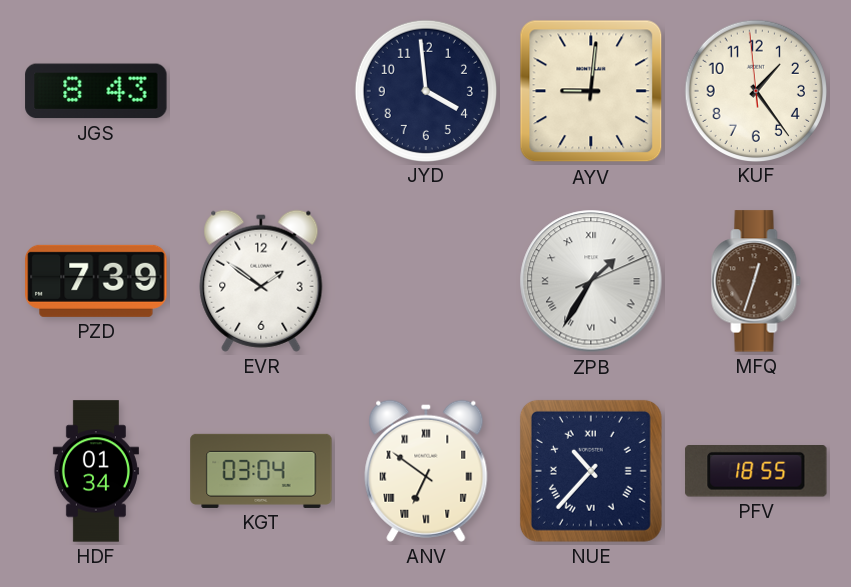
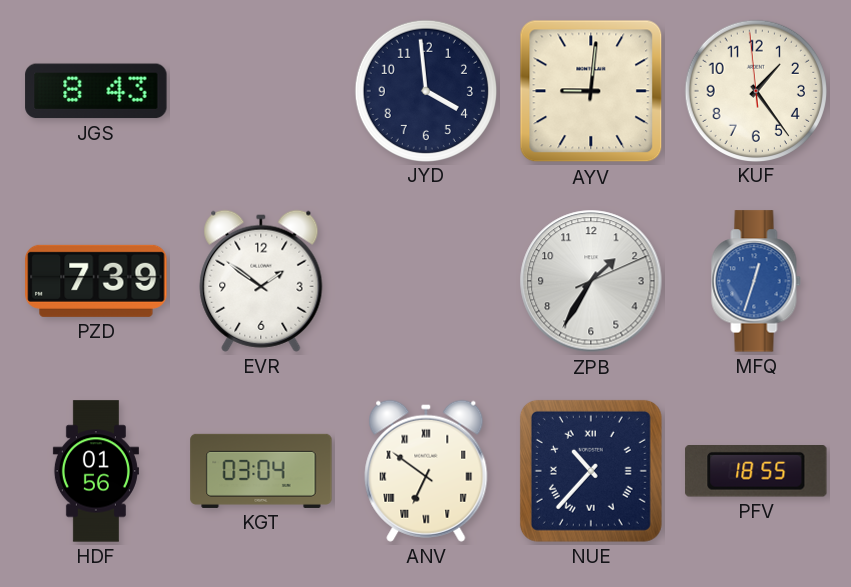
ZPB numerals: Roman -> Arabic (591, 281)
MFQ dial: brown -> blue (756, 281)
HDF: 01:34 -> 01:56 (96, 471)
